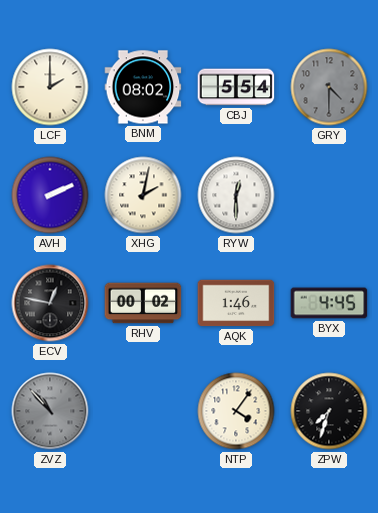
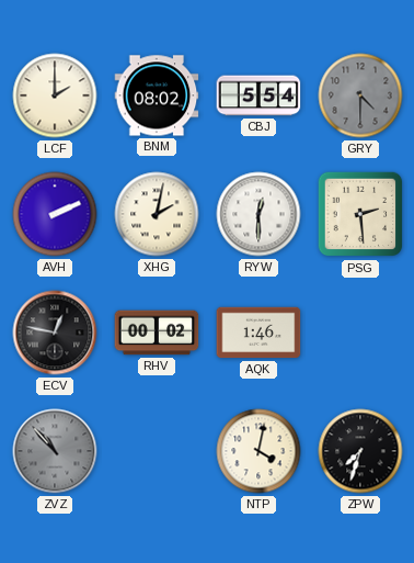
PSG: none -> 2:29 (360, 214)
BYX: 4:45 -> none (329, 303)
NTP: 4:06 -> 4:02 (258, 451)
